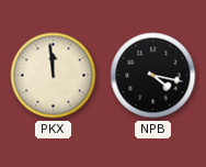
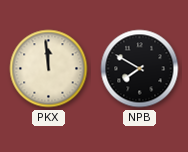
NPB: 4:17 -> 7:50 (140, 69)
